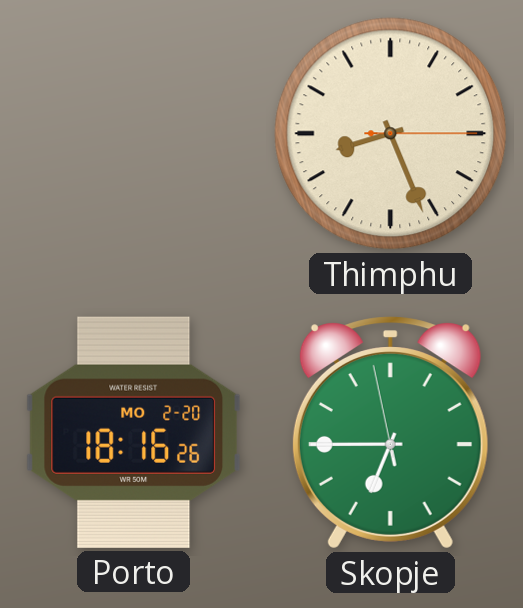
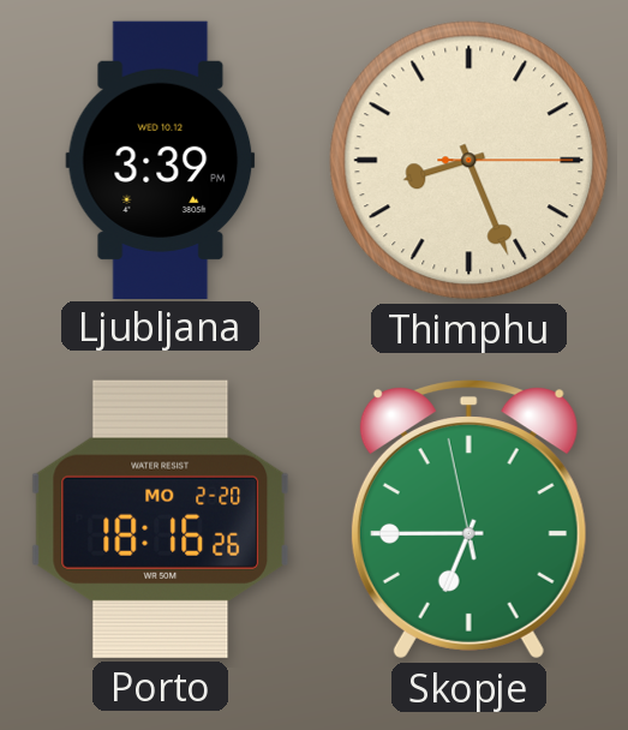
Ljubljana: none -> 3:39 (161, 160)
